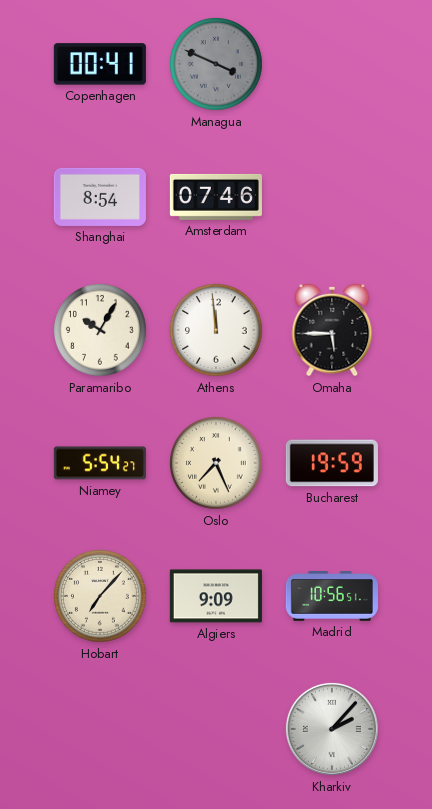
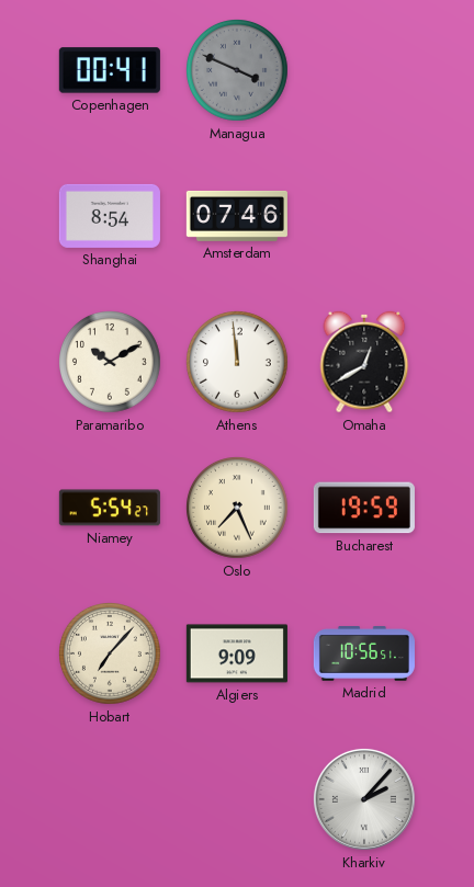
Paramaribo: 10:05 -> 10:10 (111, 363)
Omaha: 5:45 -> 12:40 (364, 362)
